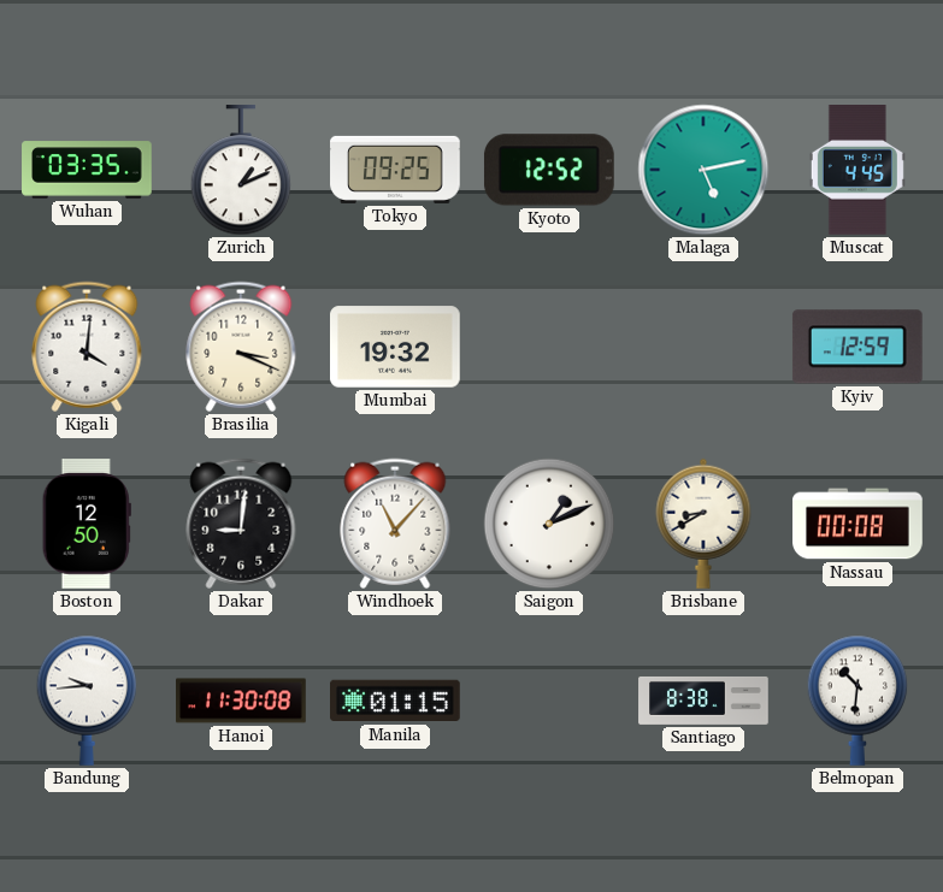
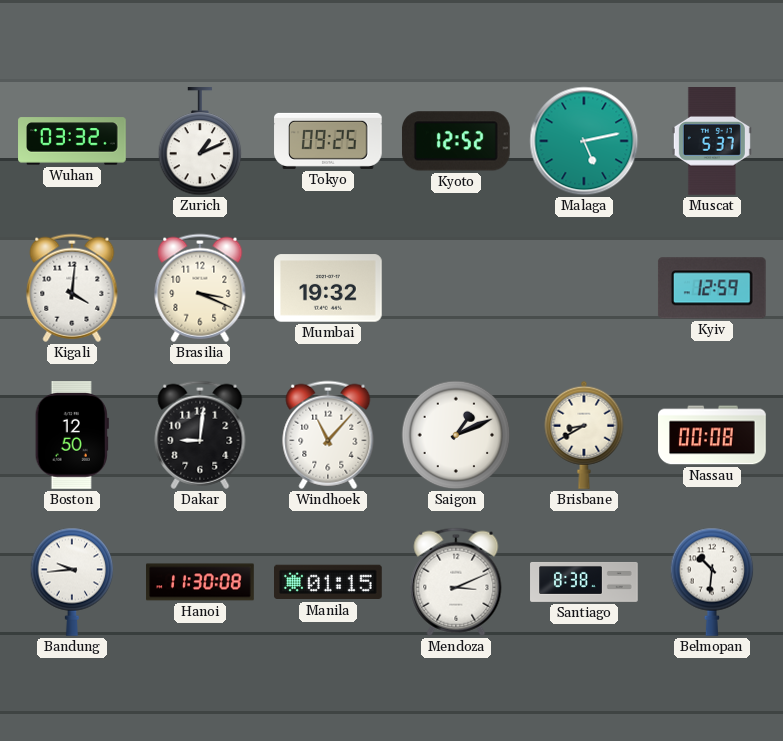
Wuhan: 03:35 -> 03:32 (72, 141)
Muscat: 4:45 -> 5:37 (712, 142)
Mendoza: none -> 3:11 (456, 582)
